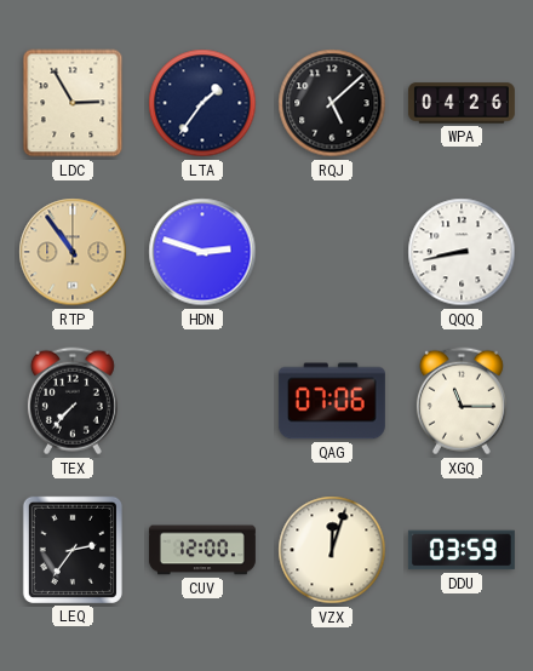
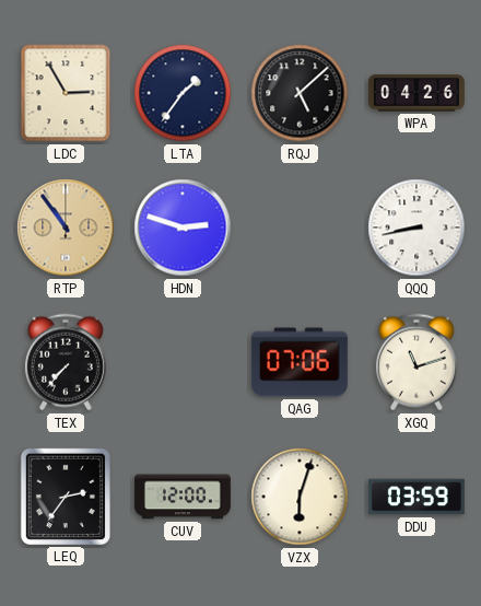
XGQ: 11:15 -> 11:12 (417, 362)
VZX: 12:03 -> 6:03 (300, 497)
